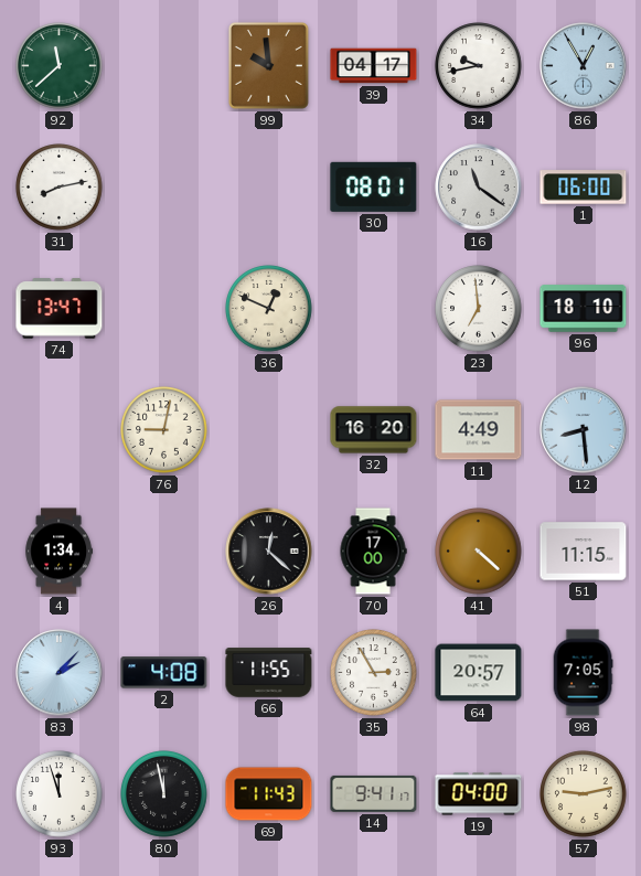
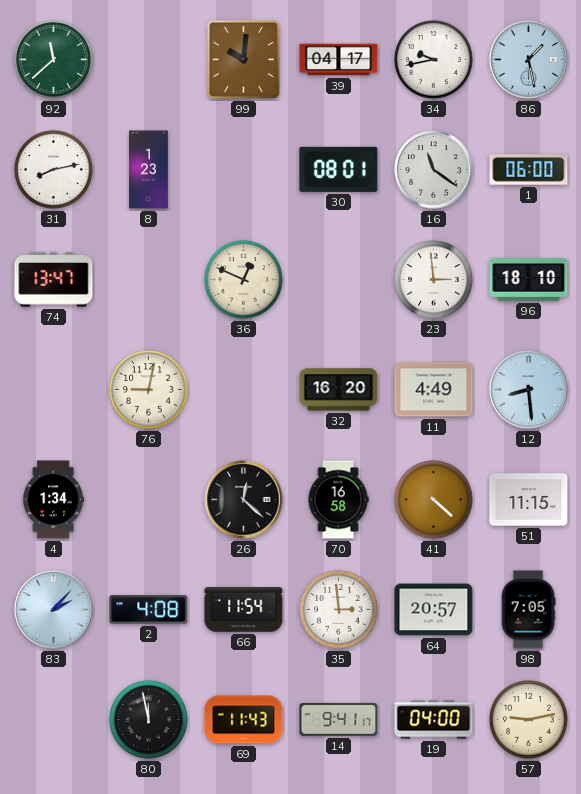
99: 9:59 -> 10:01 (244, 60)
86: 12:55 -> 1:28 (529, 60)
8: none -> 1:23 (149, 170)
23: 6:59 -> 2:59 (434, 280)
70: 17:00 -> 16:58 (338, 500)
66: 11:55 -> 11:54 (244, 610)
35: 2:55 -> 2:59 (339, 610)
93: 11:57 -> none (60, 794)
